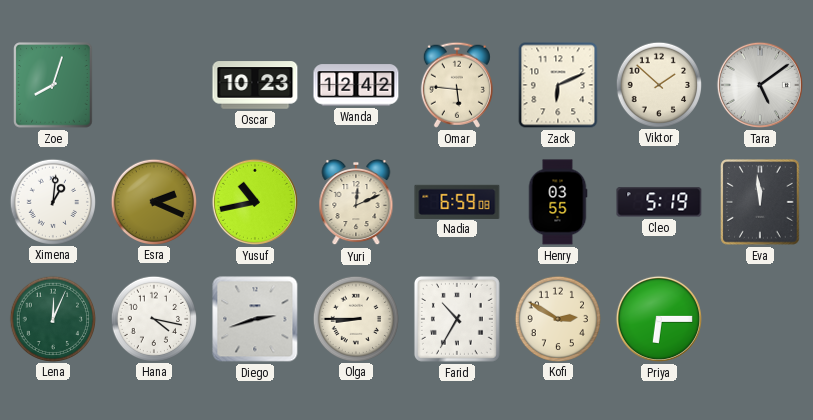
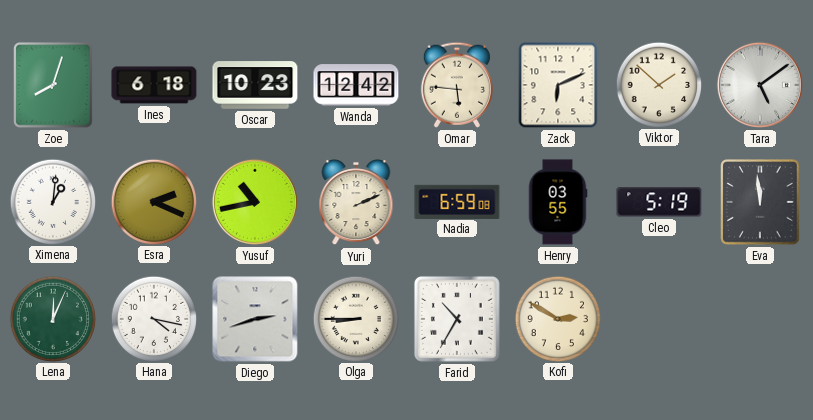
Ines: none -> 6:18 (154, 85)
Yuri: 12:11 -> 2:11 (356, 202)
Priya: 6:15 -> none (659, 319)
